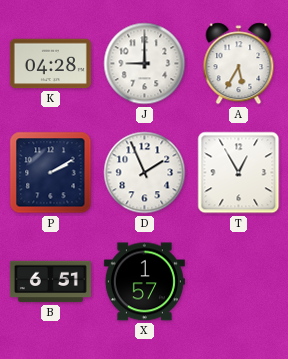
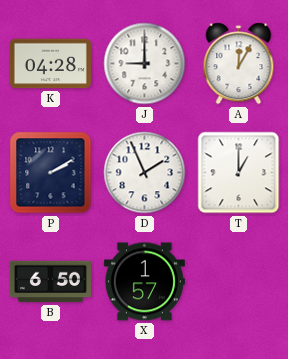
A: 5:35 -> 12:05 (239, 64)
T: 12:55 -> 1:00 (239, 173)
B: 6:51 -> 6:50 (50, 282)
